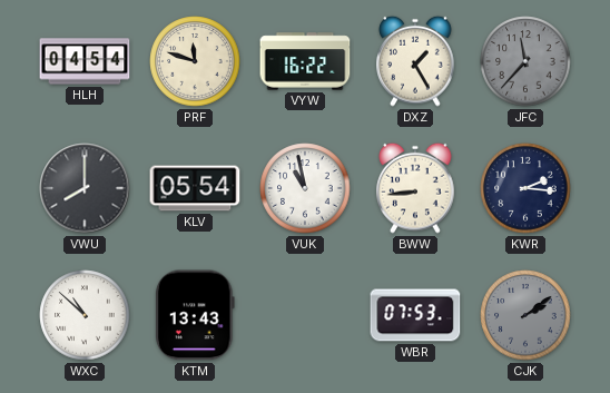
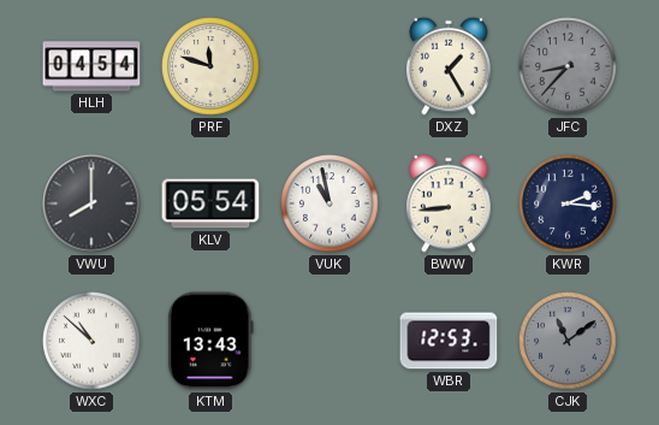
VYW: 16:22 -> none (305, 61)
JFC: 11:37 -> 8:37 (568, 66)
WBR: 07:53 -> 12:53 (449, 341)
CJK: 2:09 -> 11:09 (568, 341)
